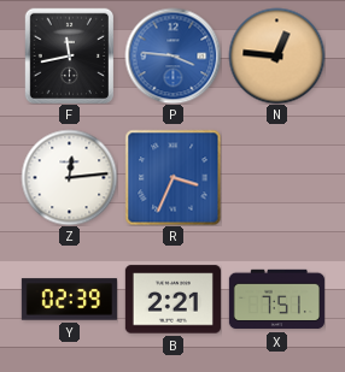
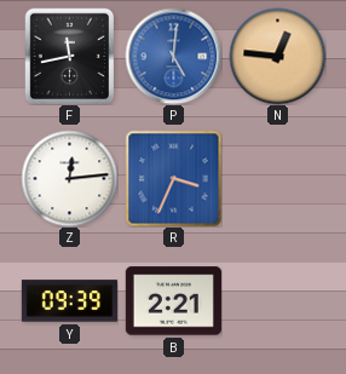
P: 3:46 -> 5:01 (173, 56)
Y: 02:39 -> 09:39 (69, 301)
X: 7:51 -> none (276, 300)
